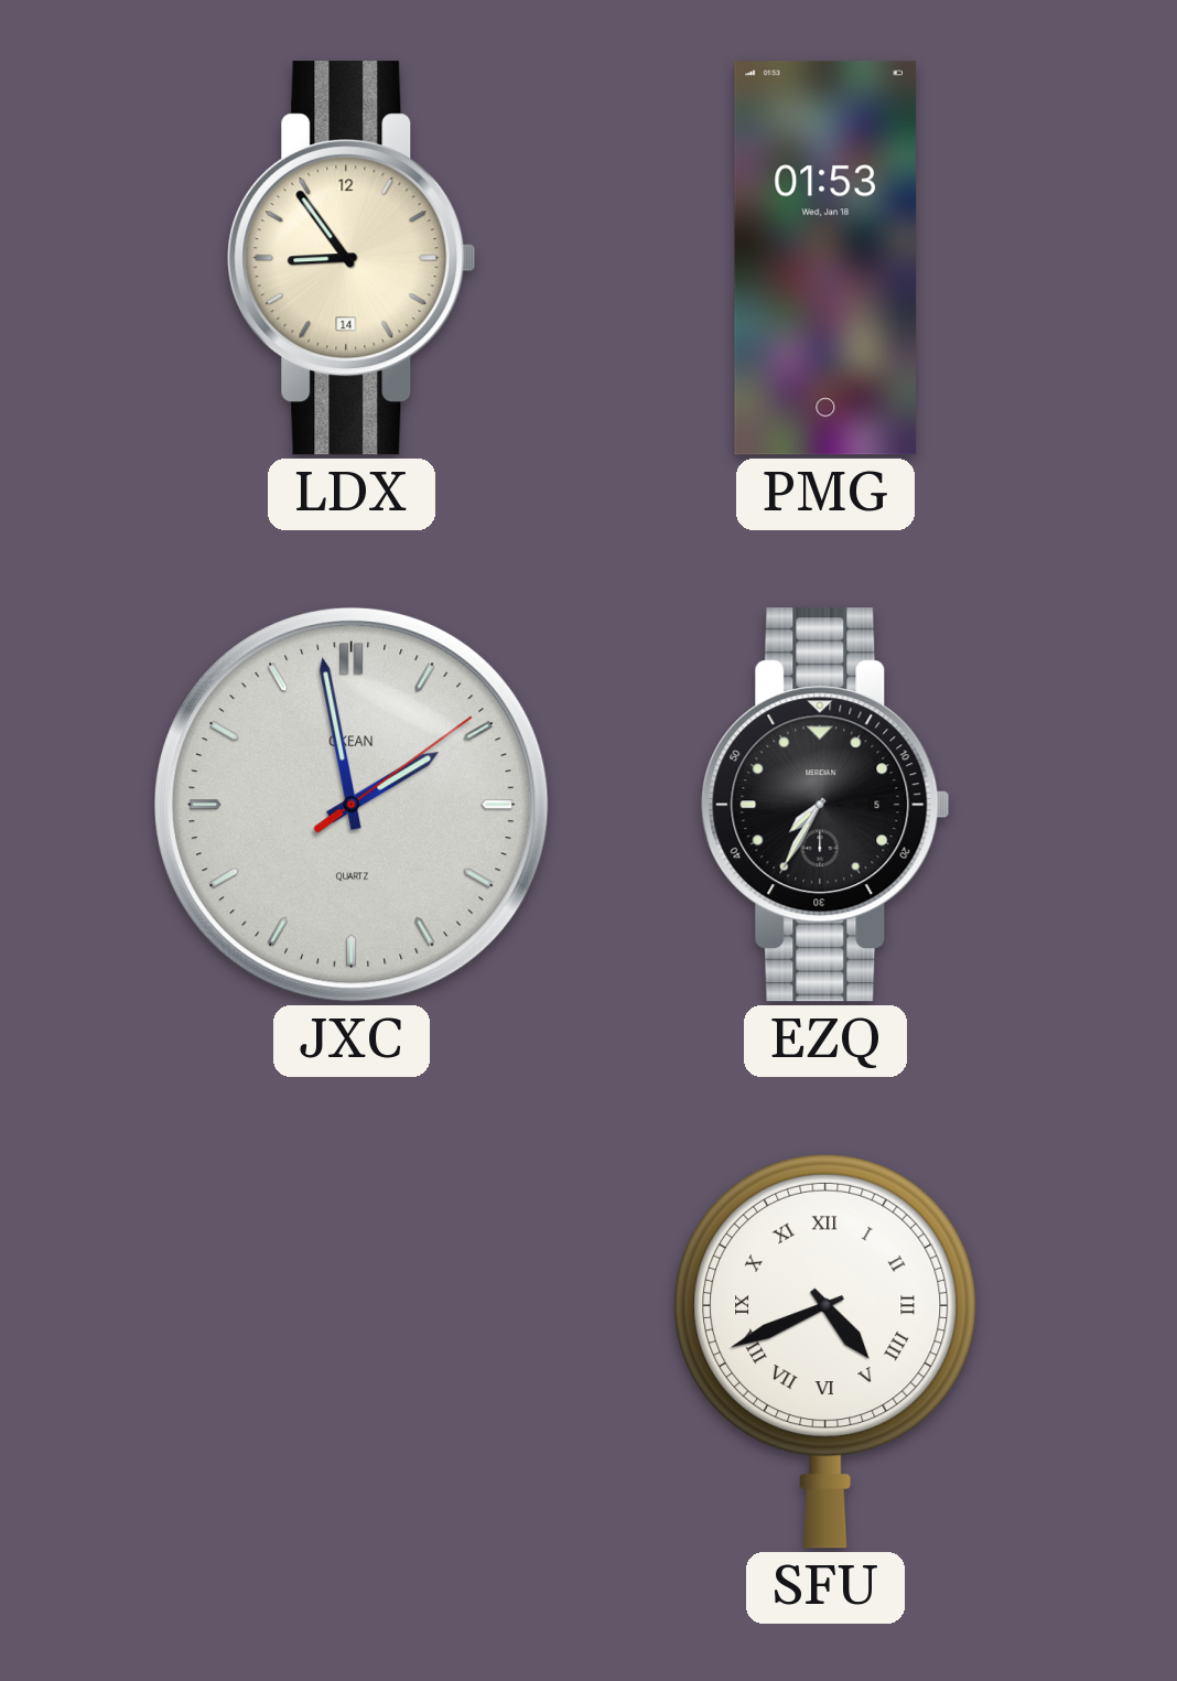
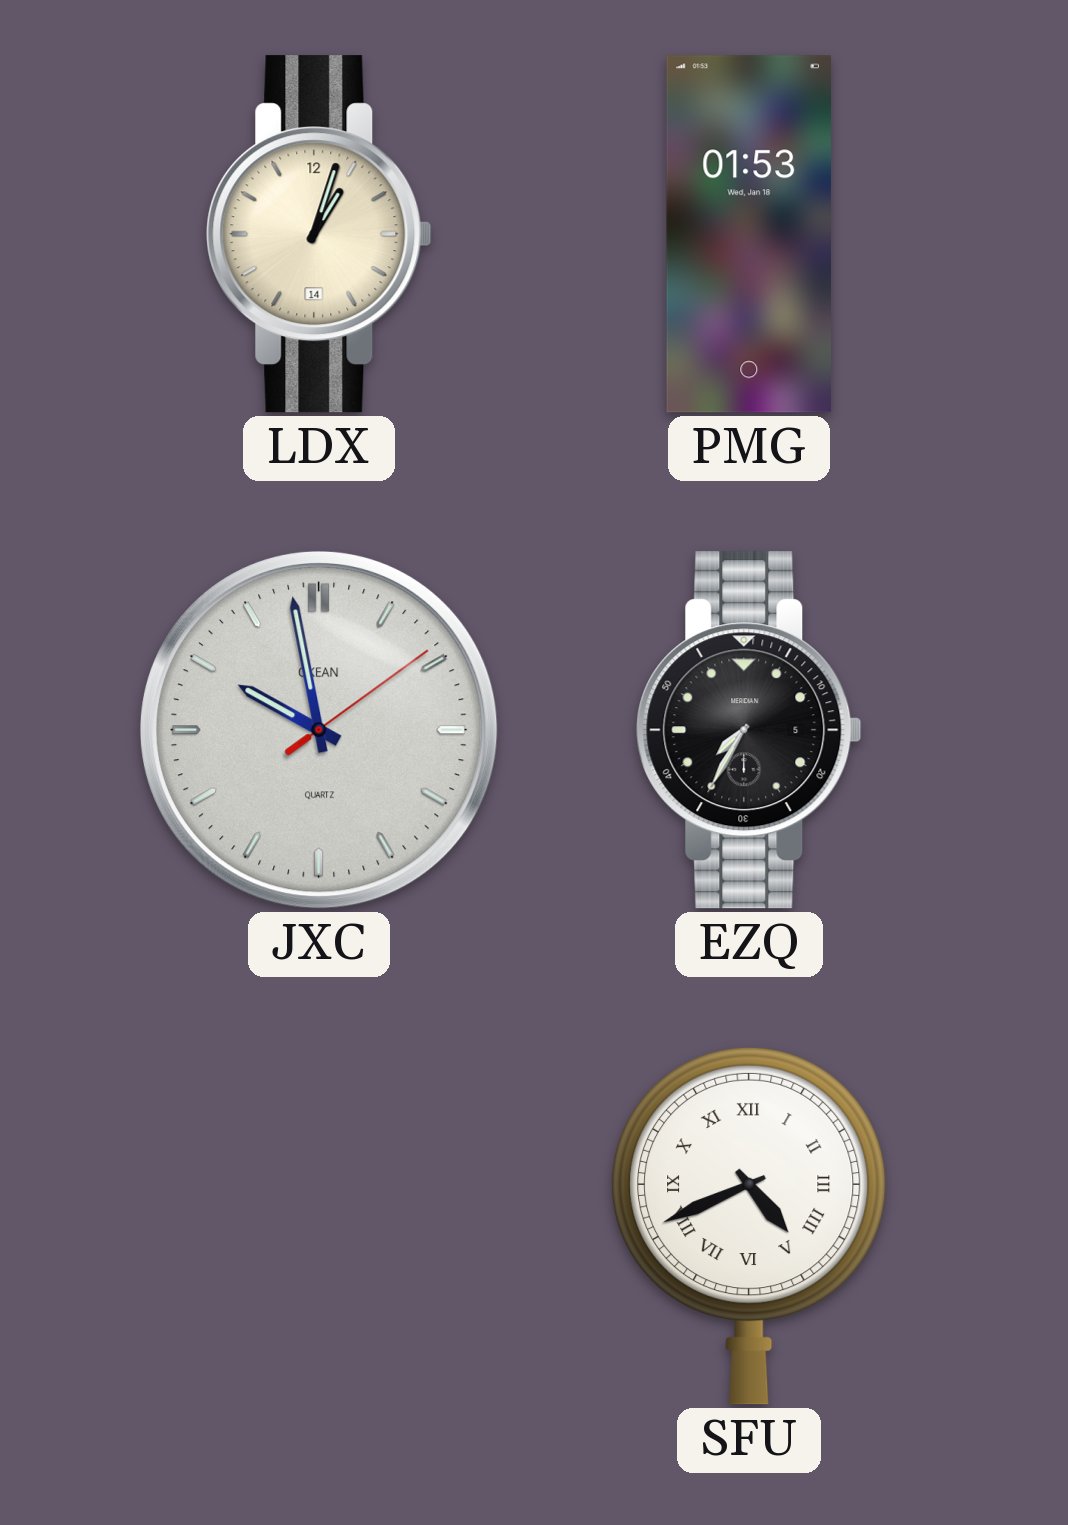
LDX: 8:54 -> 1:03 (319, 234)
JXC: 1:58 -> 9:58 (319, 730)
